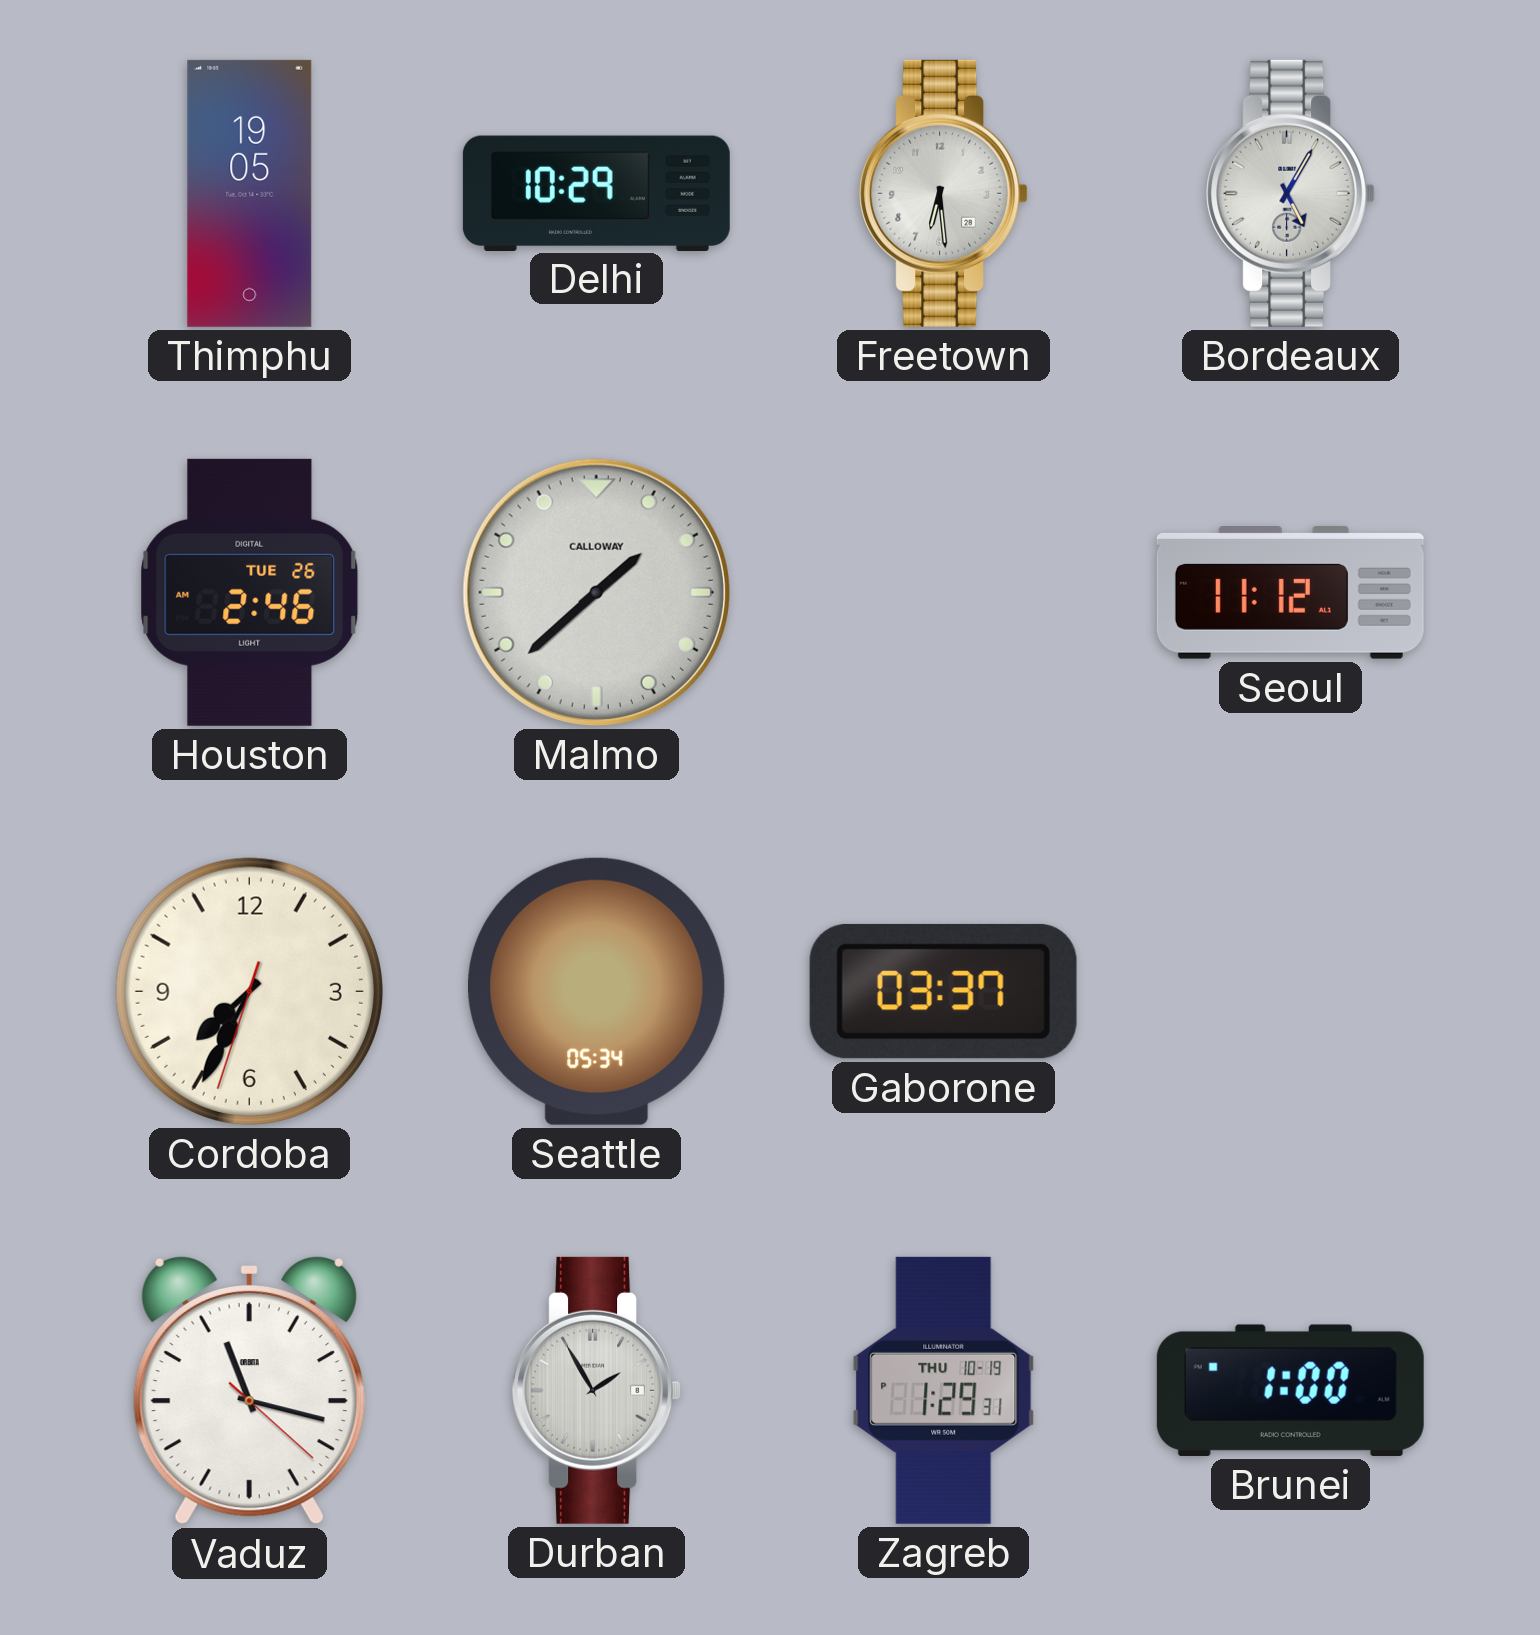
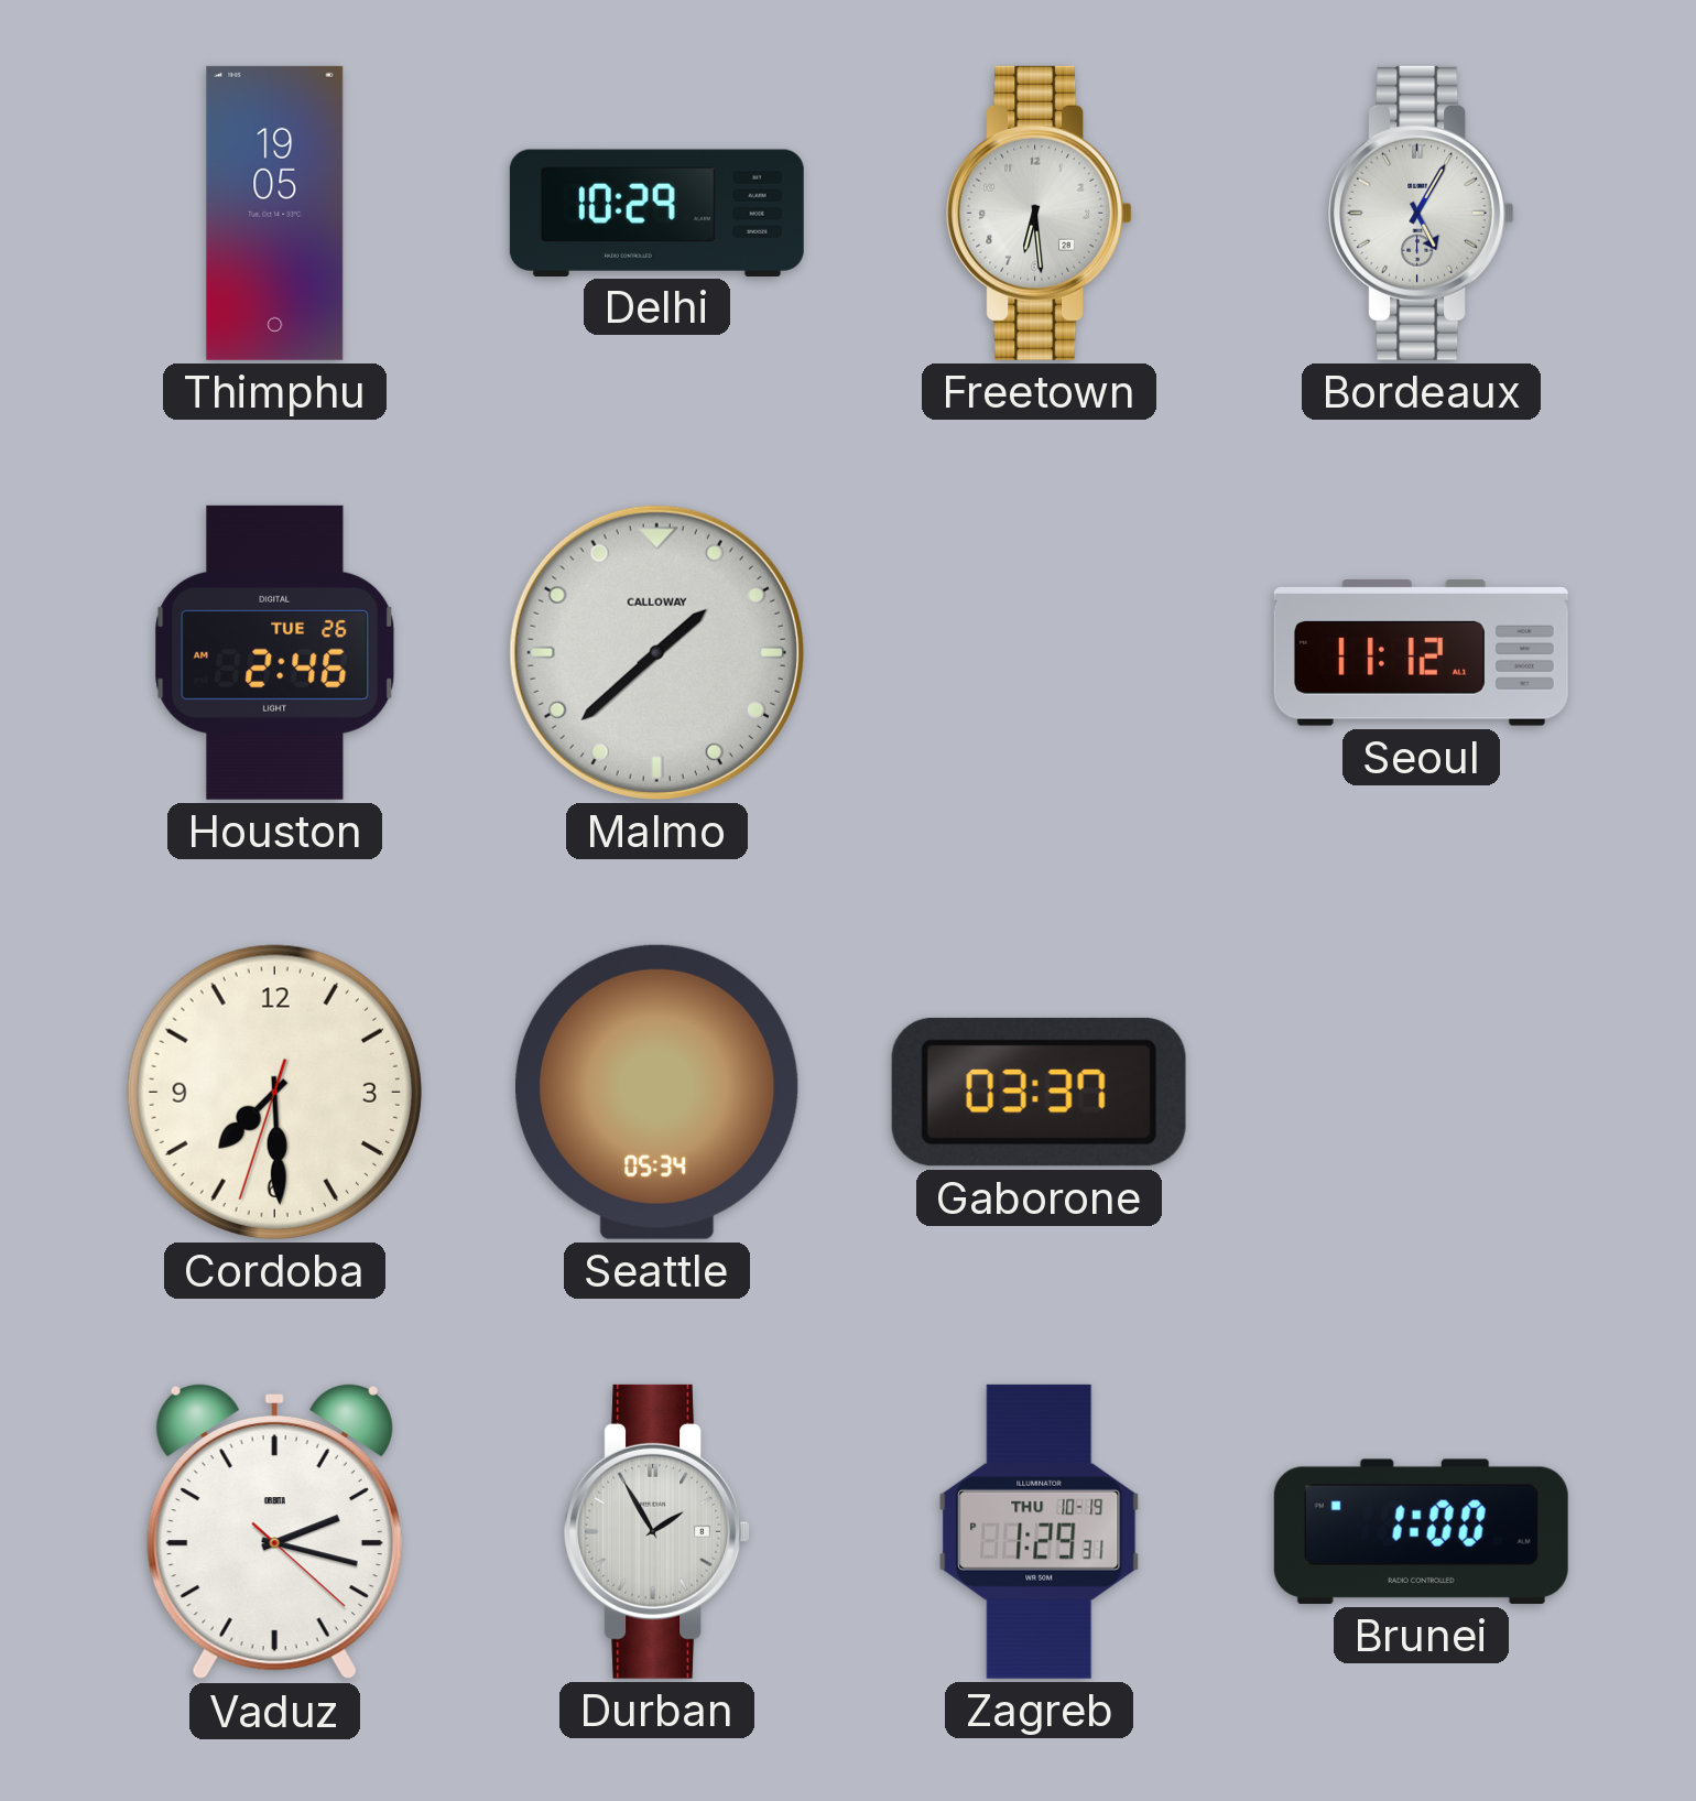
Cordoba: 7:34 -> 7:29 (274, 1092)
Vaduz: 11:17 -> 2:17 (274, 1531)
